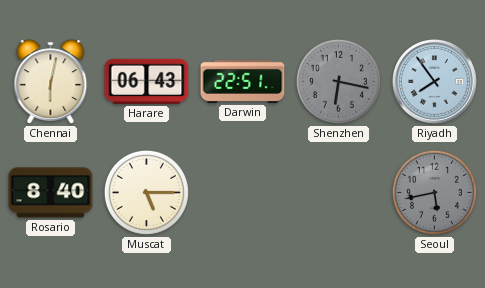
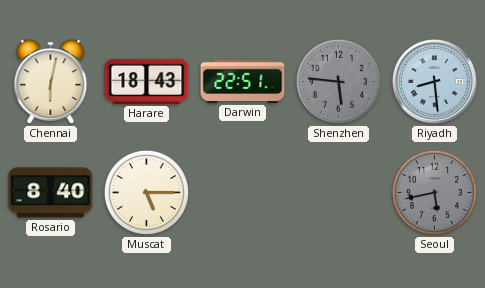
Harare: 06:43 -> 18:43 (147, 81)
Shenzhen: 6:17 -> 5:46 (338, 81)
Riyadh: 7:54 -> 8:29 (434, 81)
